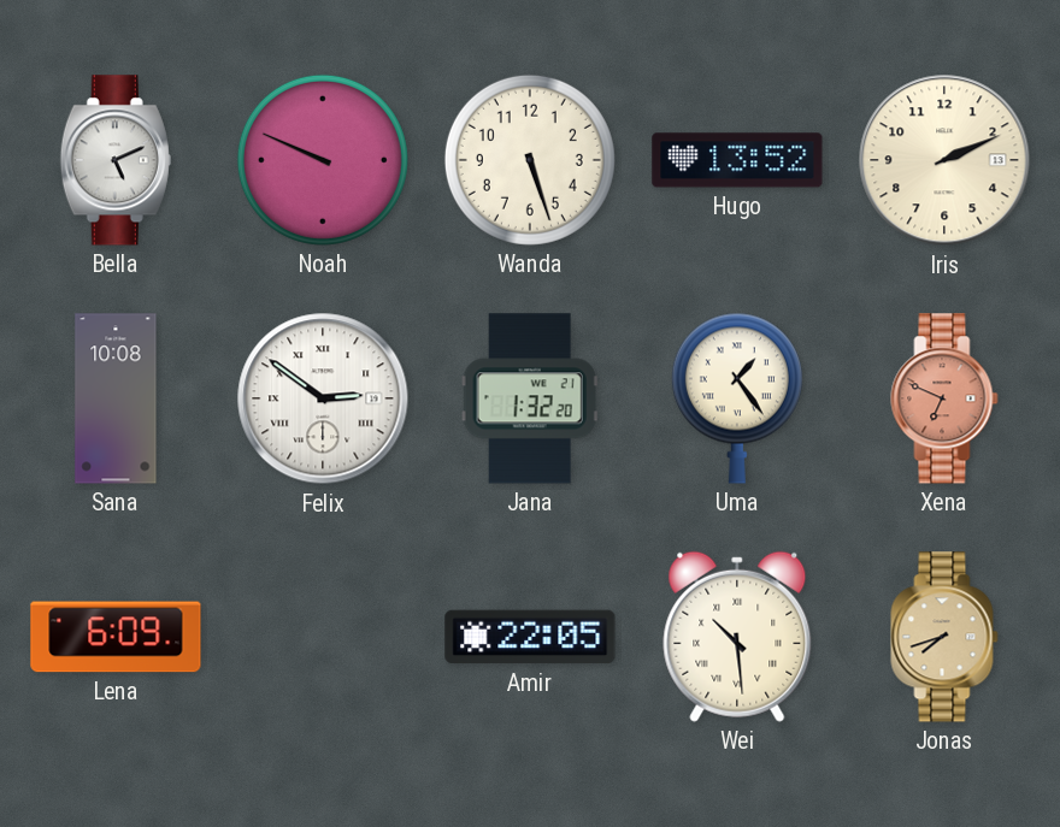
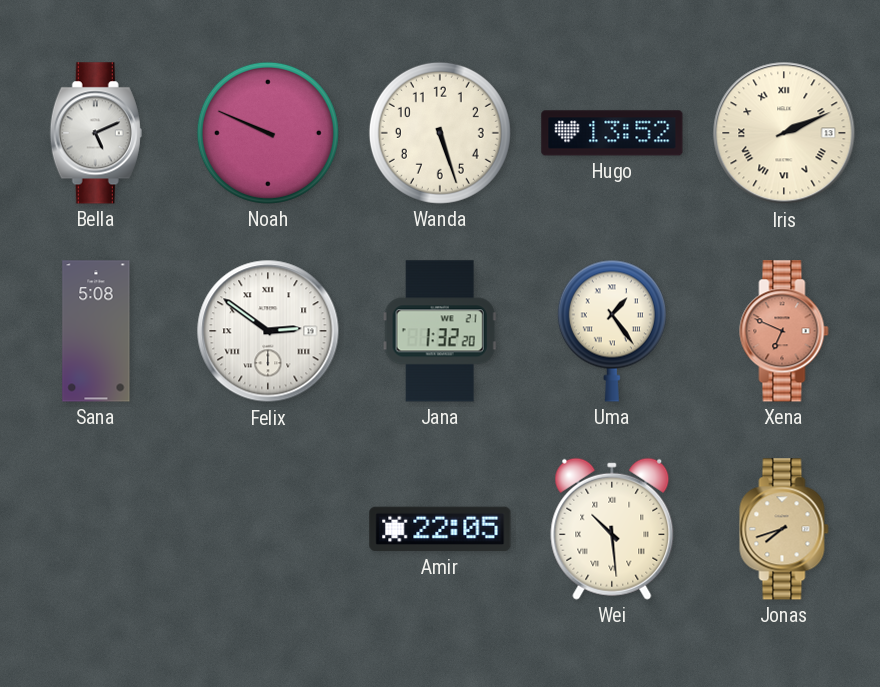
Iris numerals: Arabic -> Roman (784, 133)
Sana: 10:08 -> 5:08 (96, 331)
Lena: 6:09 -> none (116, 637)
